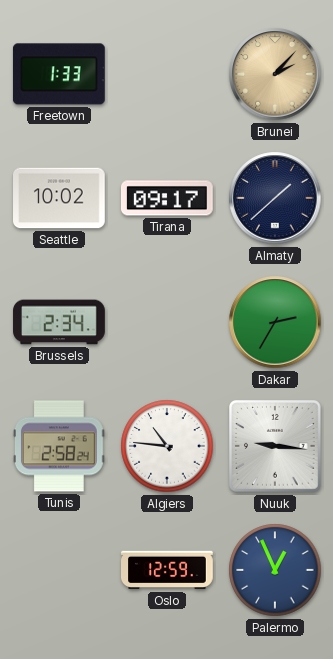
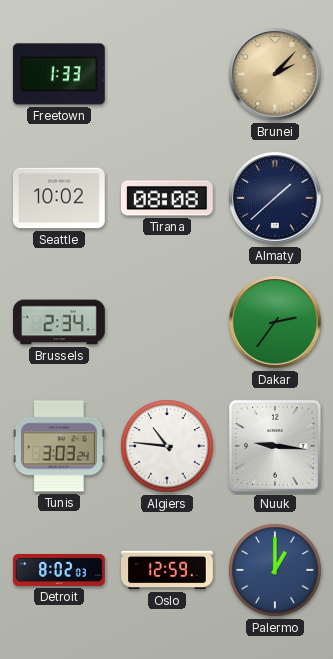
Tirana: 09:17 -> 08:08 (167, 198)
Dakar: 2:35 -> 2:36 (275, 322)
Tunis: 2:58 -> 3:03 (59, 446)
Detroit: none -> 8:02 (60, 570)
Palermo: 12:56 -> 1:00 (275, 570)
